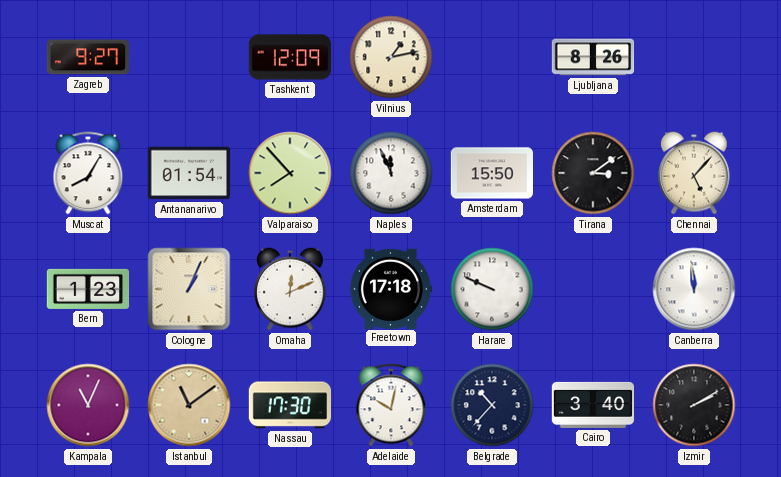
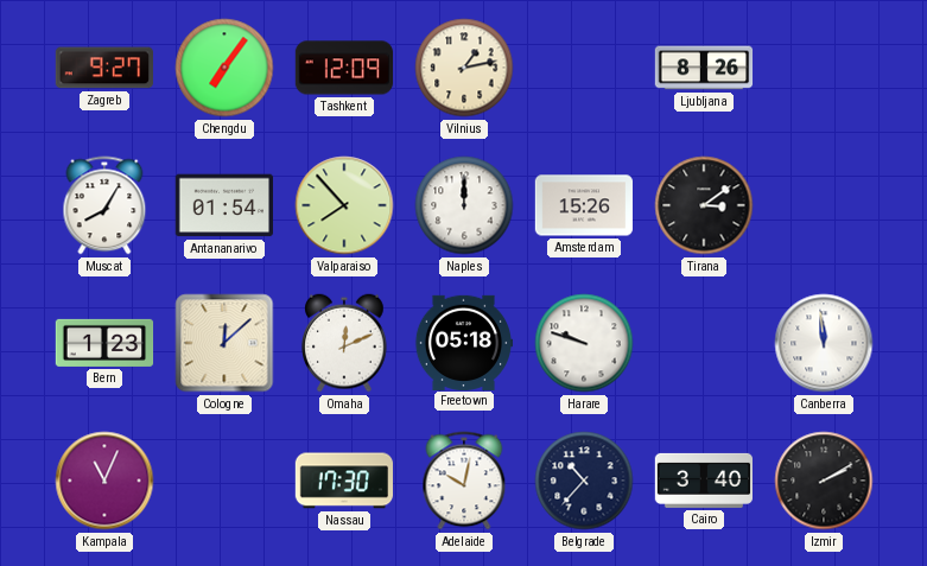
Chengdu: none -> 7:06 (224, 68)
Naples: 11:56 -> 12:00 (464, 205)
Amsterdam: 15:50 -> 15:26 (583, 205)
Chennai: 5:07 -> none (694, 173)
Cologne: 1:04 -> 12:08 (224, 343)
Freetown: 17:18 -> 05:18 (463, 342)
Harare: 9:49 -> 9:48 (584, 343)
Istanbul: 11:09 -> none (189, 405)
